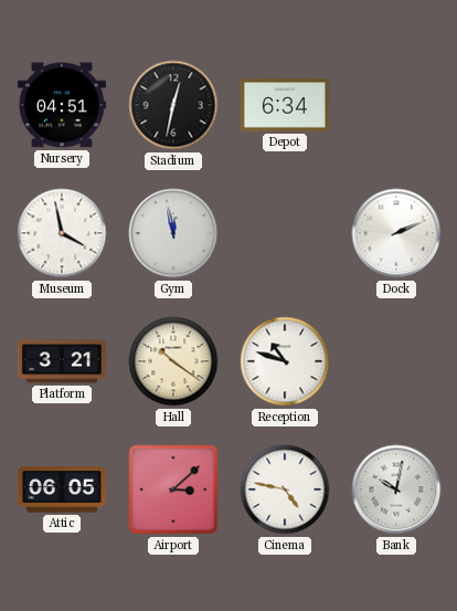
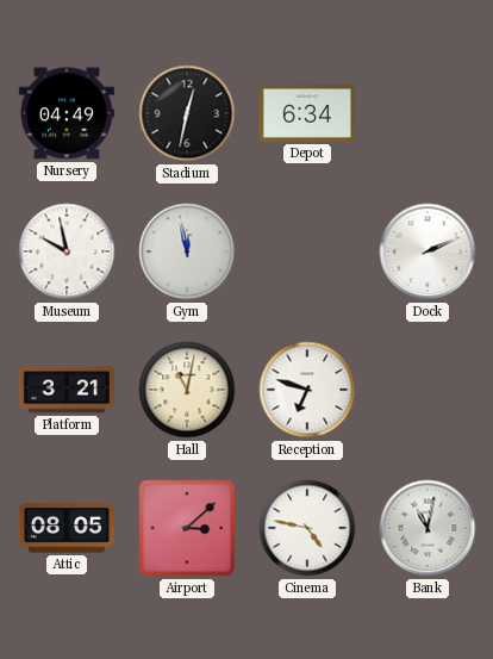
Nursery: 04:51 -> 04:49 (67, 113)
Museum: 3:58 -> 9:58 (67, 251)
Hall: 10:21 -> 11:02 (187, 390)
Reception: 10:48 -> 6:48 (307, 390)
Attic: 06:05 -> 08:05 (67, 528)
Bank: 10:02 -> 11:02 (428, 528)
